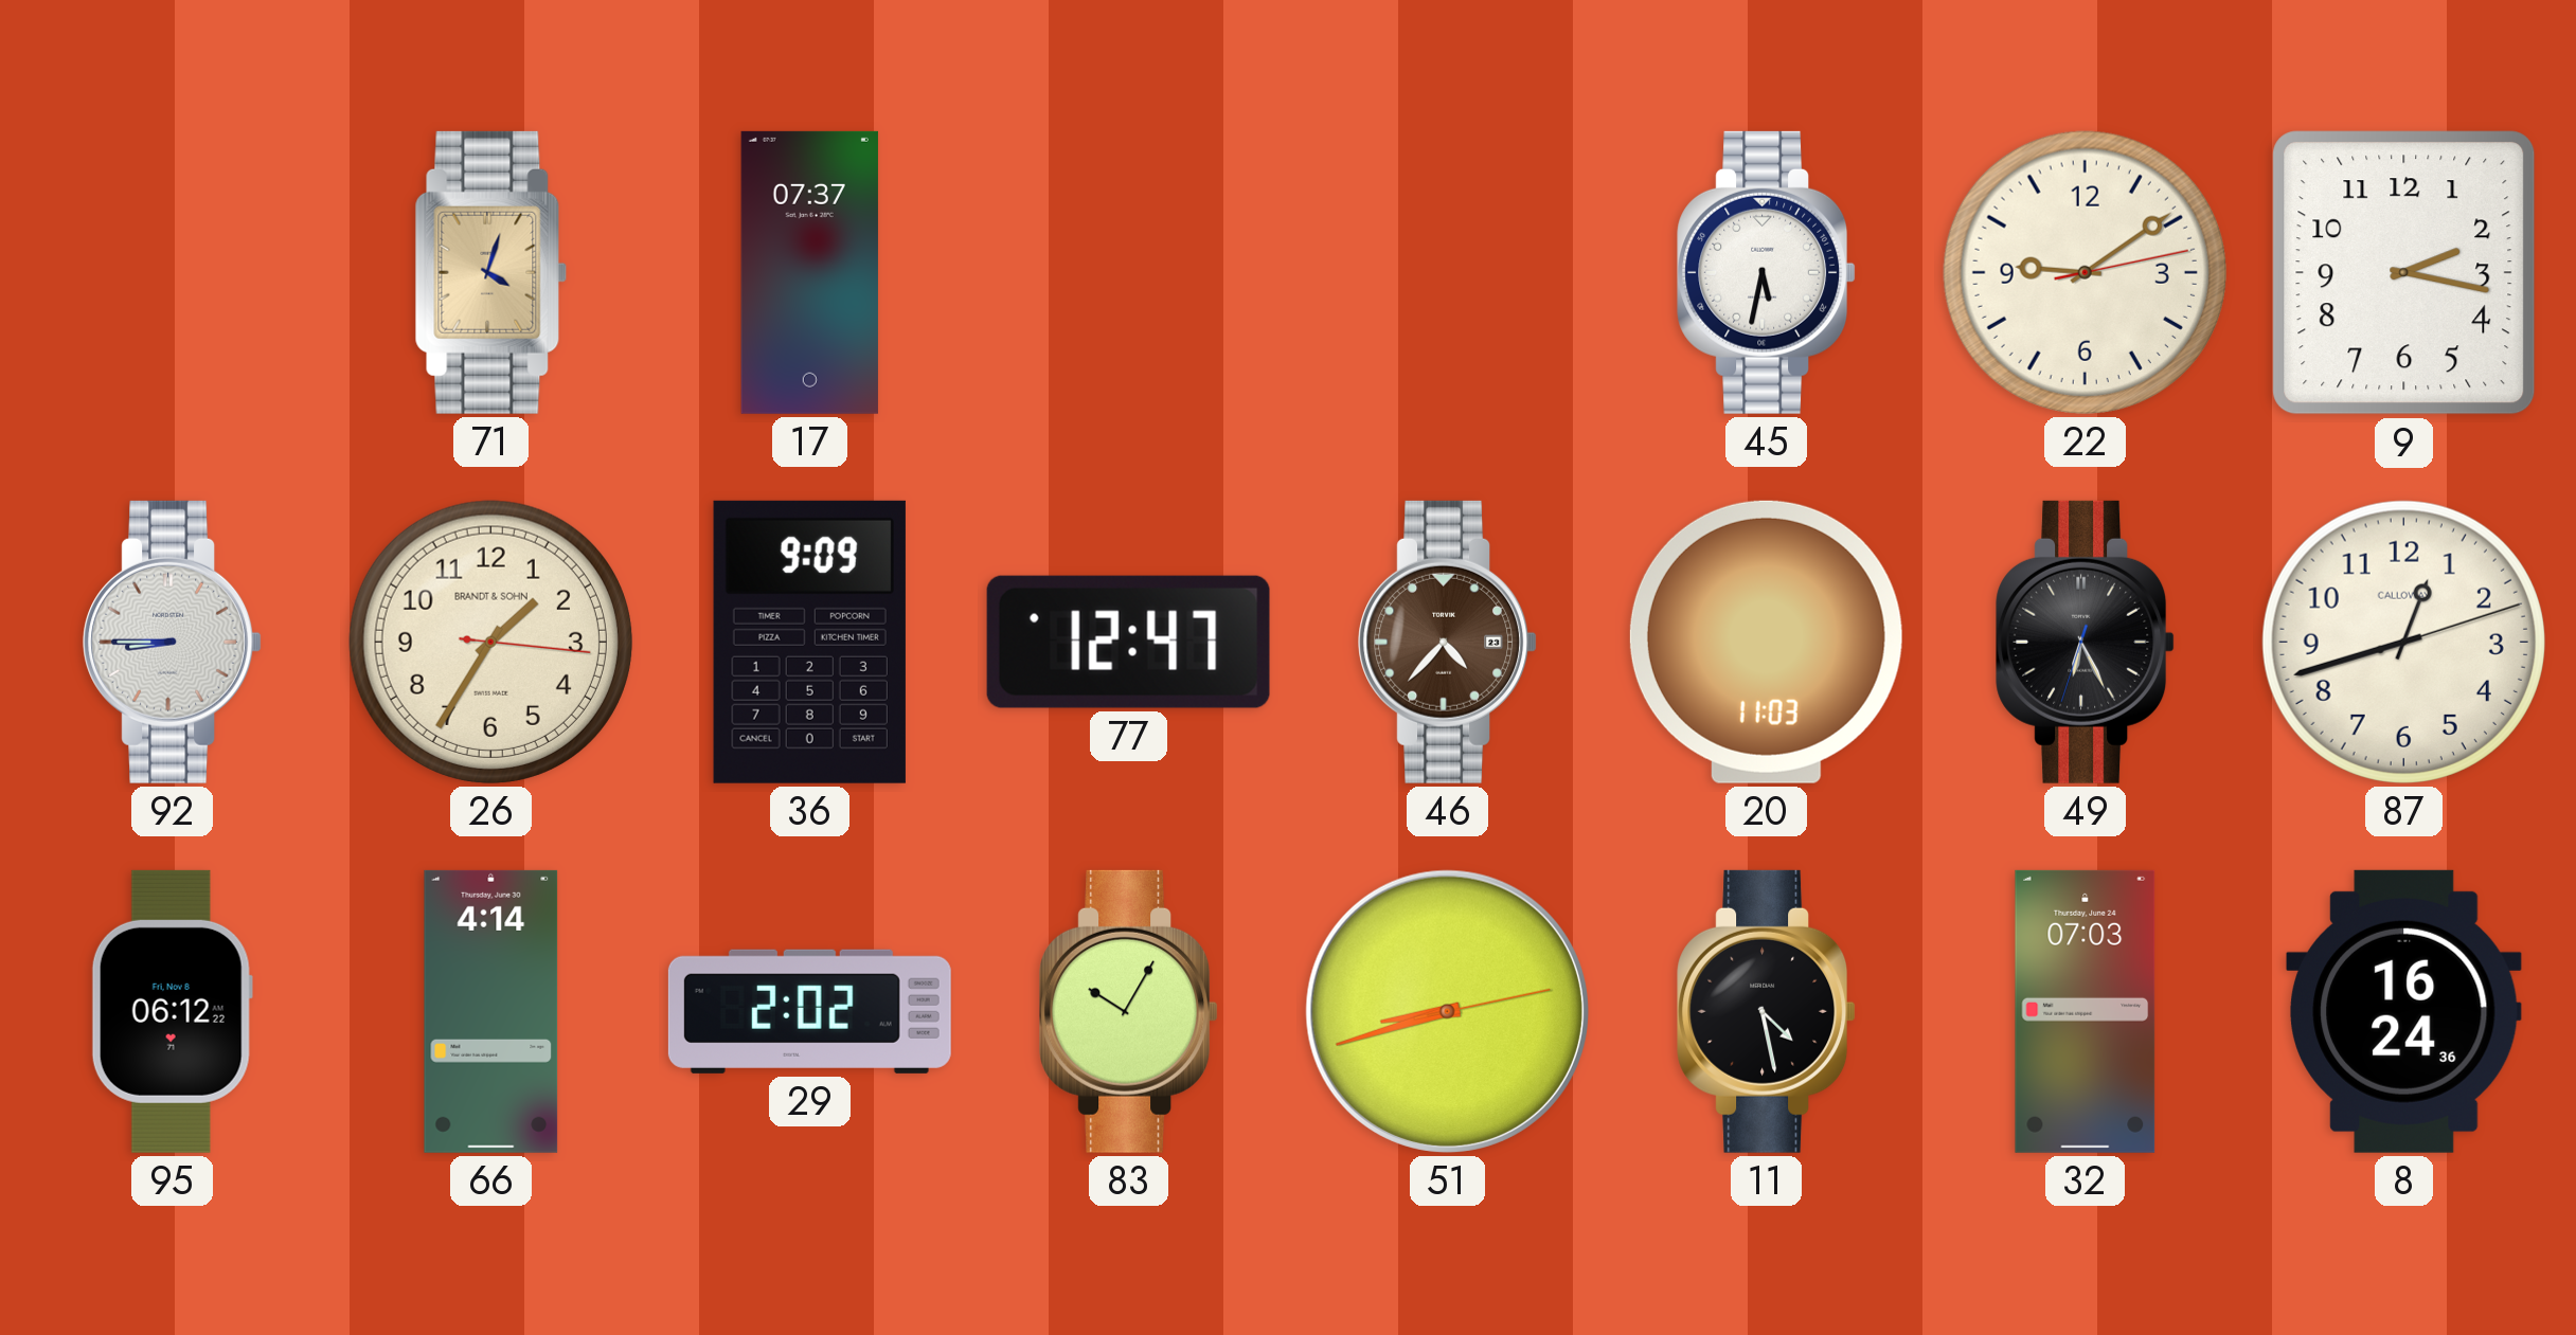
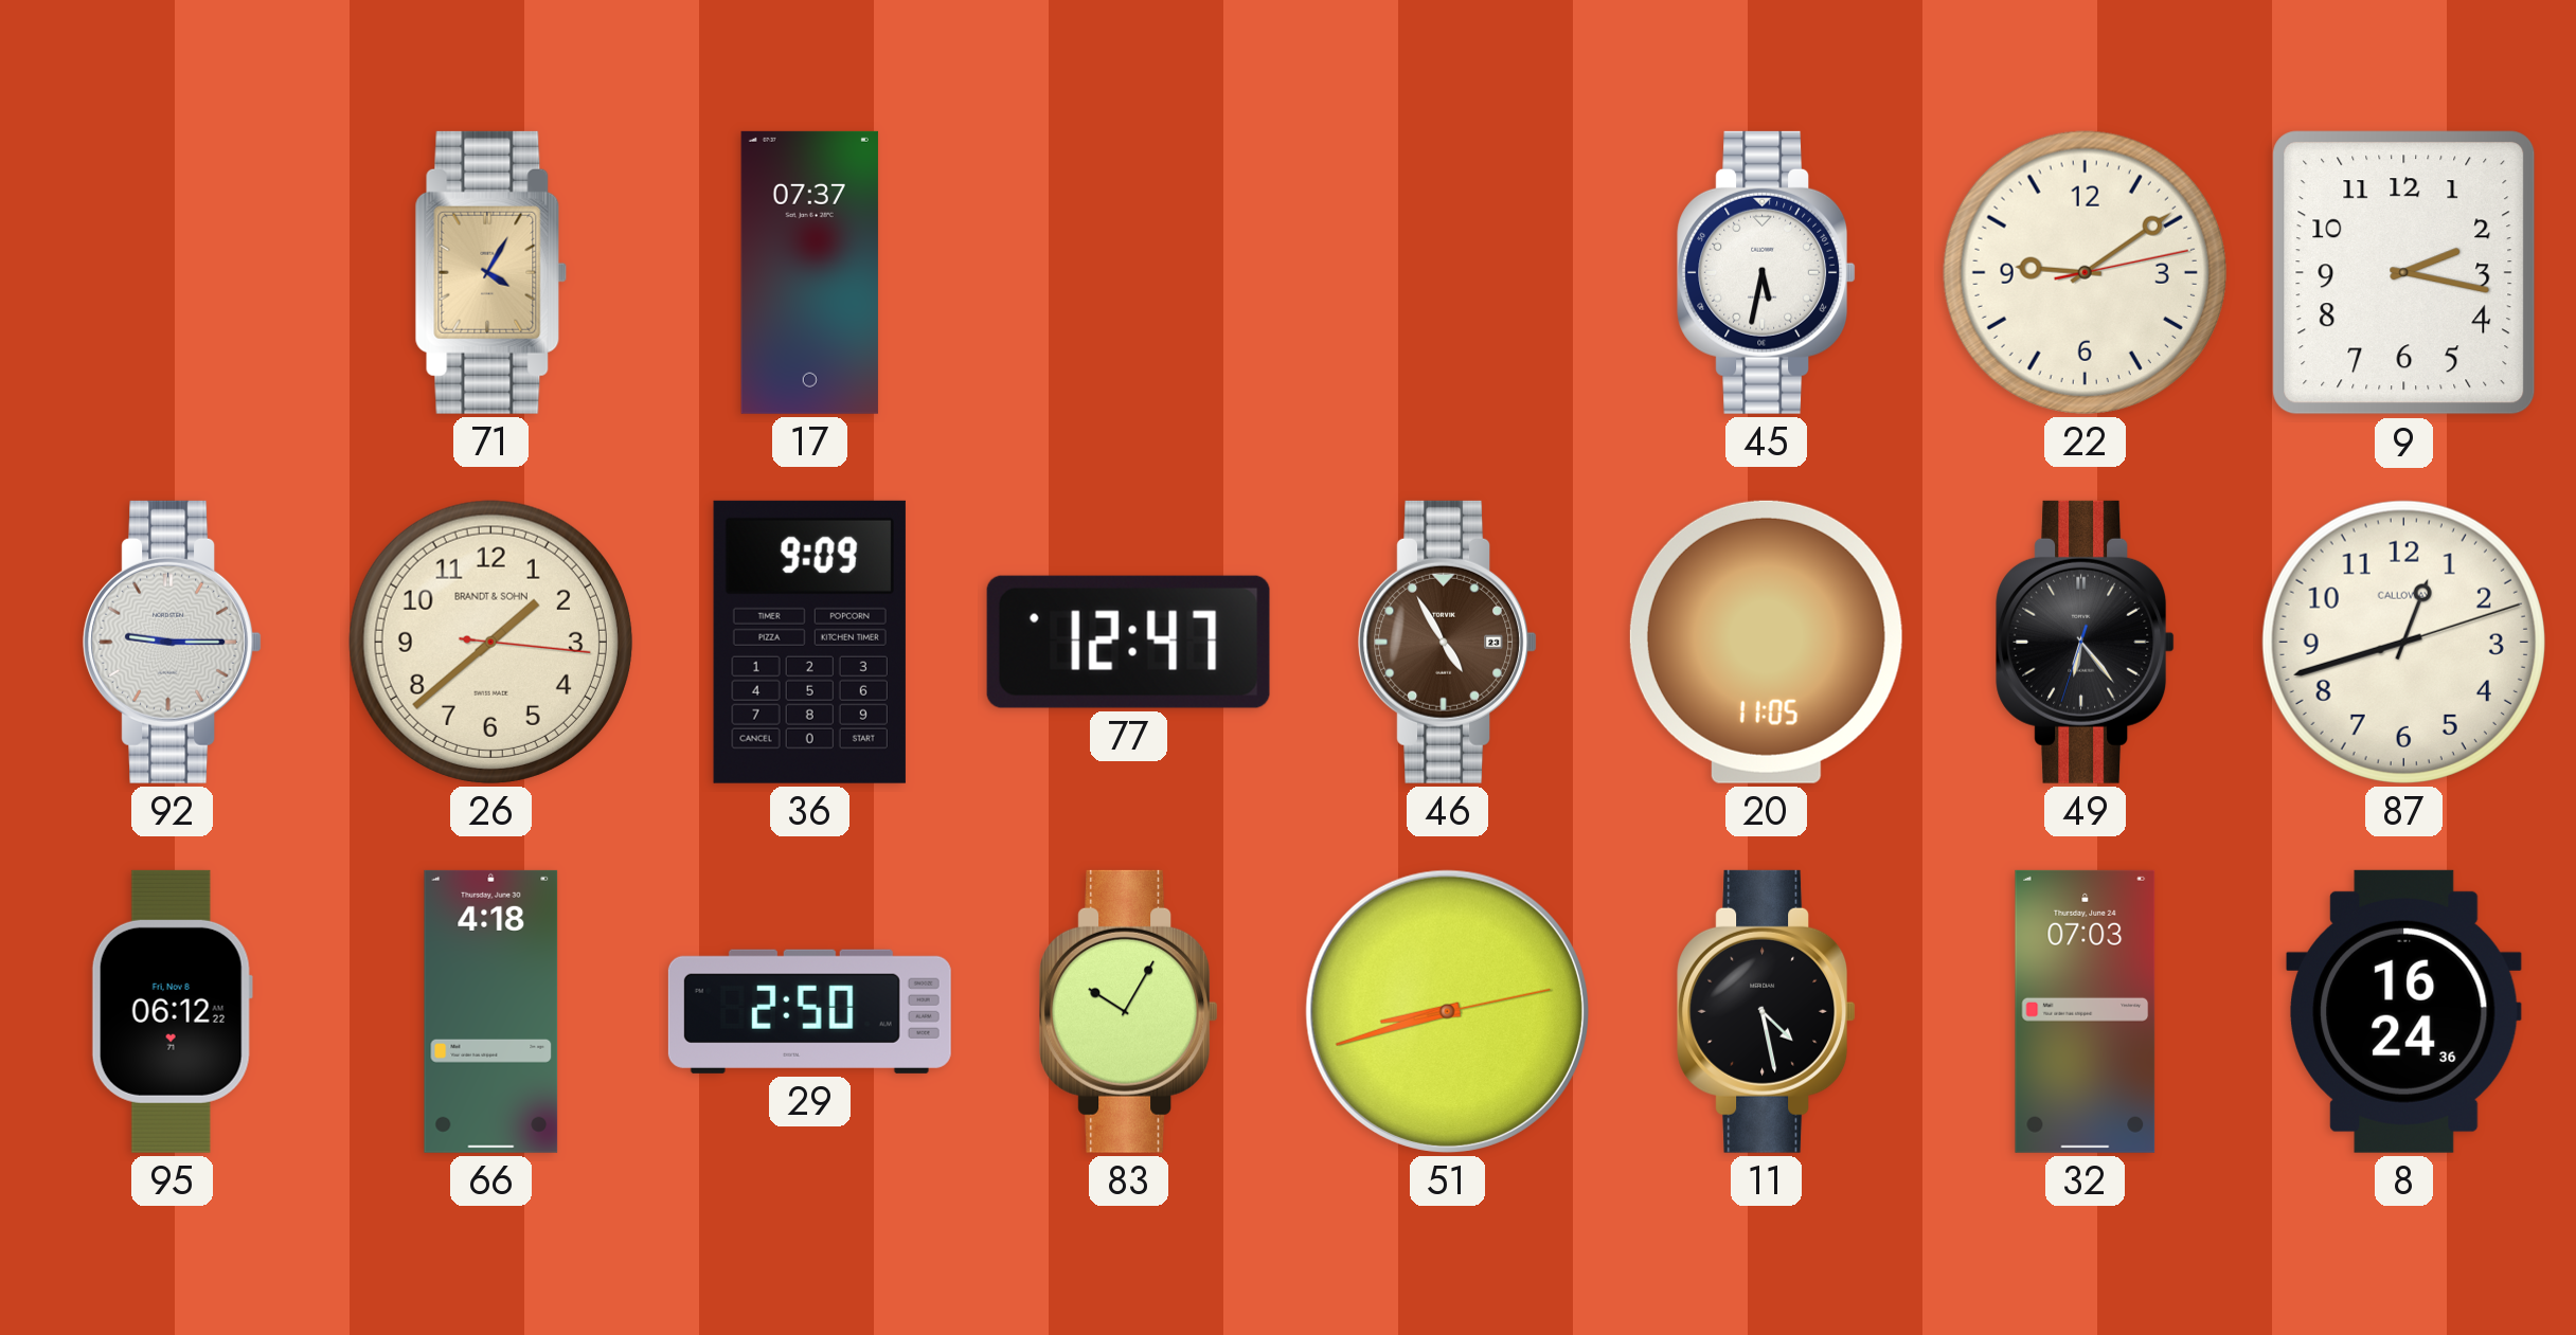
71: 4:03 -> 4:05 (491, 272)
92: 8:45 -> 9:15 (173, 642)
26: 1:35 -> 1:38 (490, 642)
46: 4:37 -> 4:55 (1448, 642)
20: 11:03 -> 11:05 (1766, 642)
49: 6:25 -> 6:23 (2086, 642)
66: 4:14 -> 4:18 (491, 1011)
29: 2:02 -> 2:50 (809, 1011)
